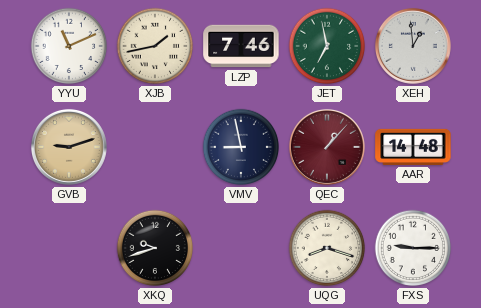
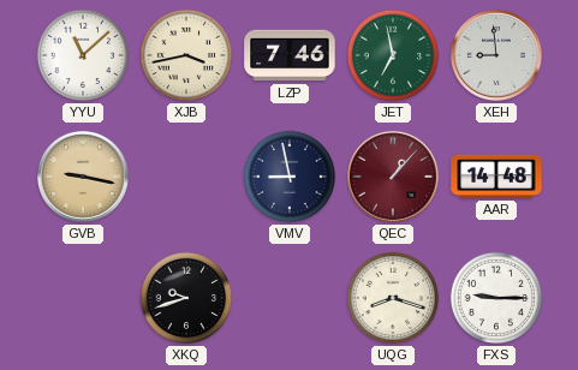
YYU: 11:11 -> 11:08 (83, 55)
XJB: 1:43 -> 3:43 (186, 55)
XEH: 12:59 -> 8:59 (496, 55)
GVB: 9:12 -> 9:17 (83, 177)
